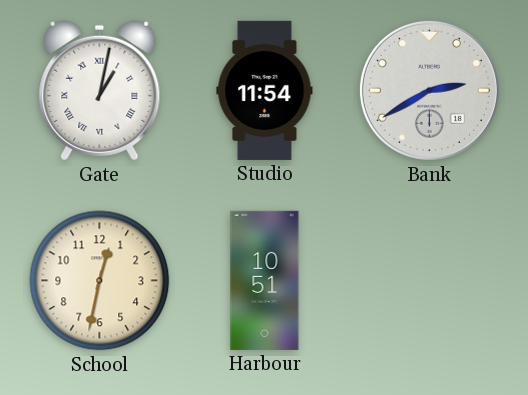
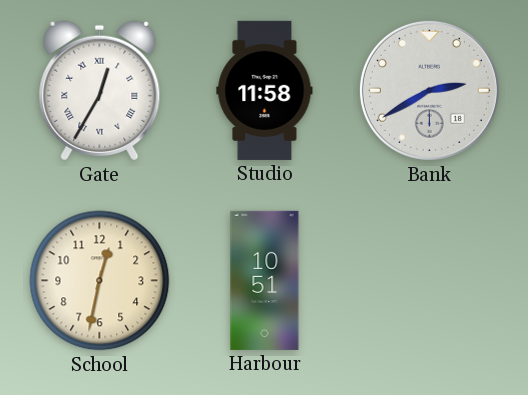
Gate: 1:02 -> 12:35 (100, 91)
Studio: 11:54 -> 11:58 (265, 90)
